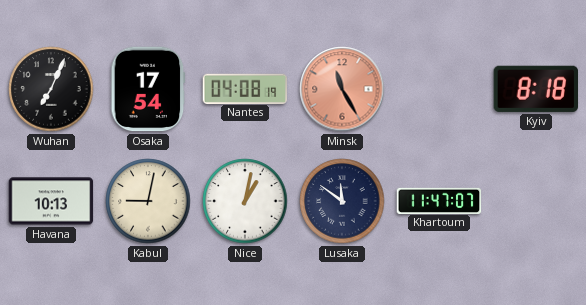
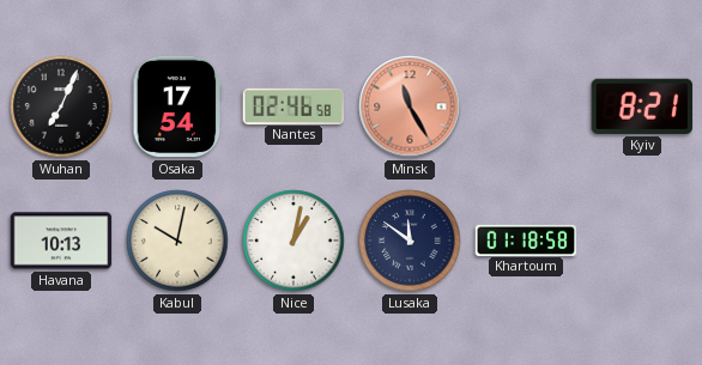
Nantes: 04:08 -> 02:46 (293, 105)
Kyiv: 8:18 -> 8:21 (641, 107)
Kabul: 9:02 -> 10:02 (177, 241)
Khartoum: 11:47 -> 01:18 (526, 239)
